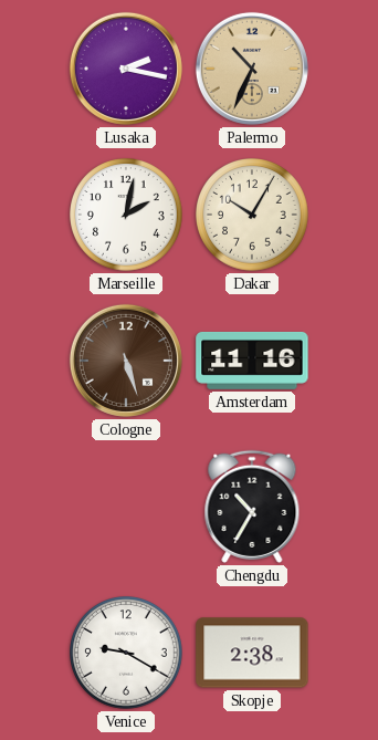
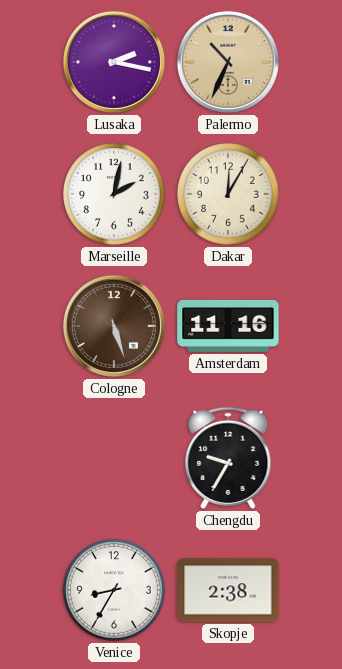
Dakar: 10:05 -> 12:05 (229, 195)
Chengdu: 10:35 -> 9:35 (228, 458)
Venice: 9:20 -> 8:35 (115, 591)
